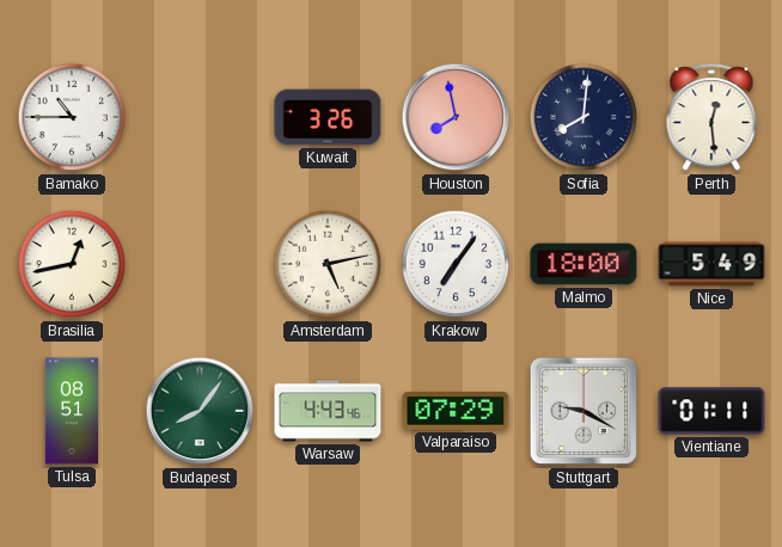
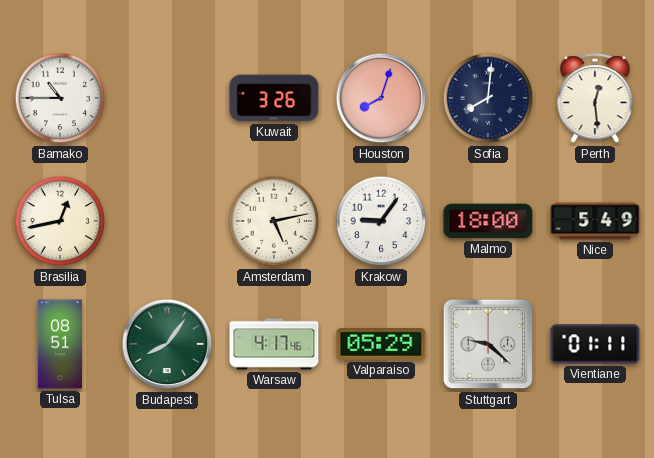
Houston: 7:58 -> 8:03 (381, 98)
Krakow: 7:06 -> 9:06 (381, 221)
Warsaw: 4:43 -> 4:17 (274, 344)
Valparaiso: 07:29 -> 05:29 (381, 344)
Stuttgart: 9:20 -> 9:22 (488, 344)
